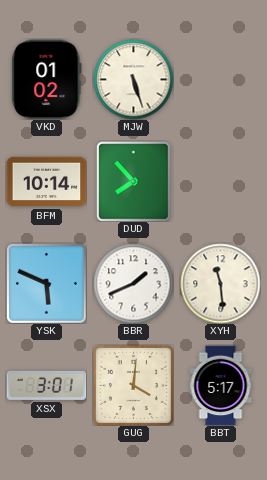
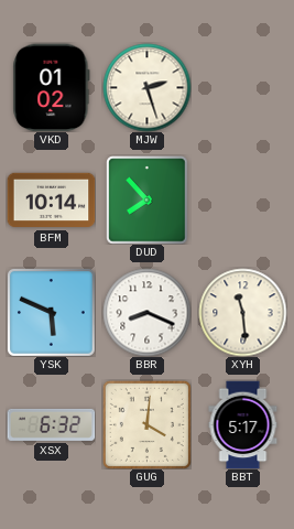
MJW: 5:27 -> 2:27 (146, 87)
BBR: 1:41 -> 8:19 (146, 312)
XSX: 3:01 -> 6:32 (51, 424)
